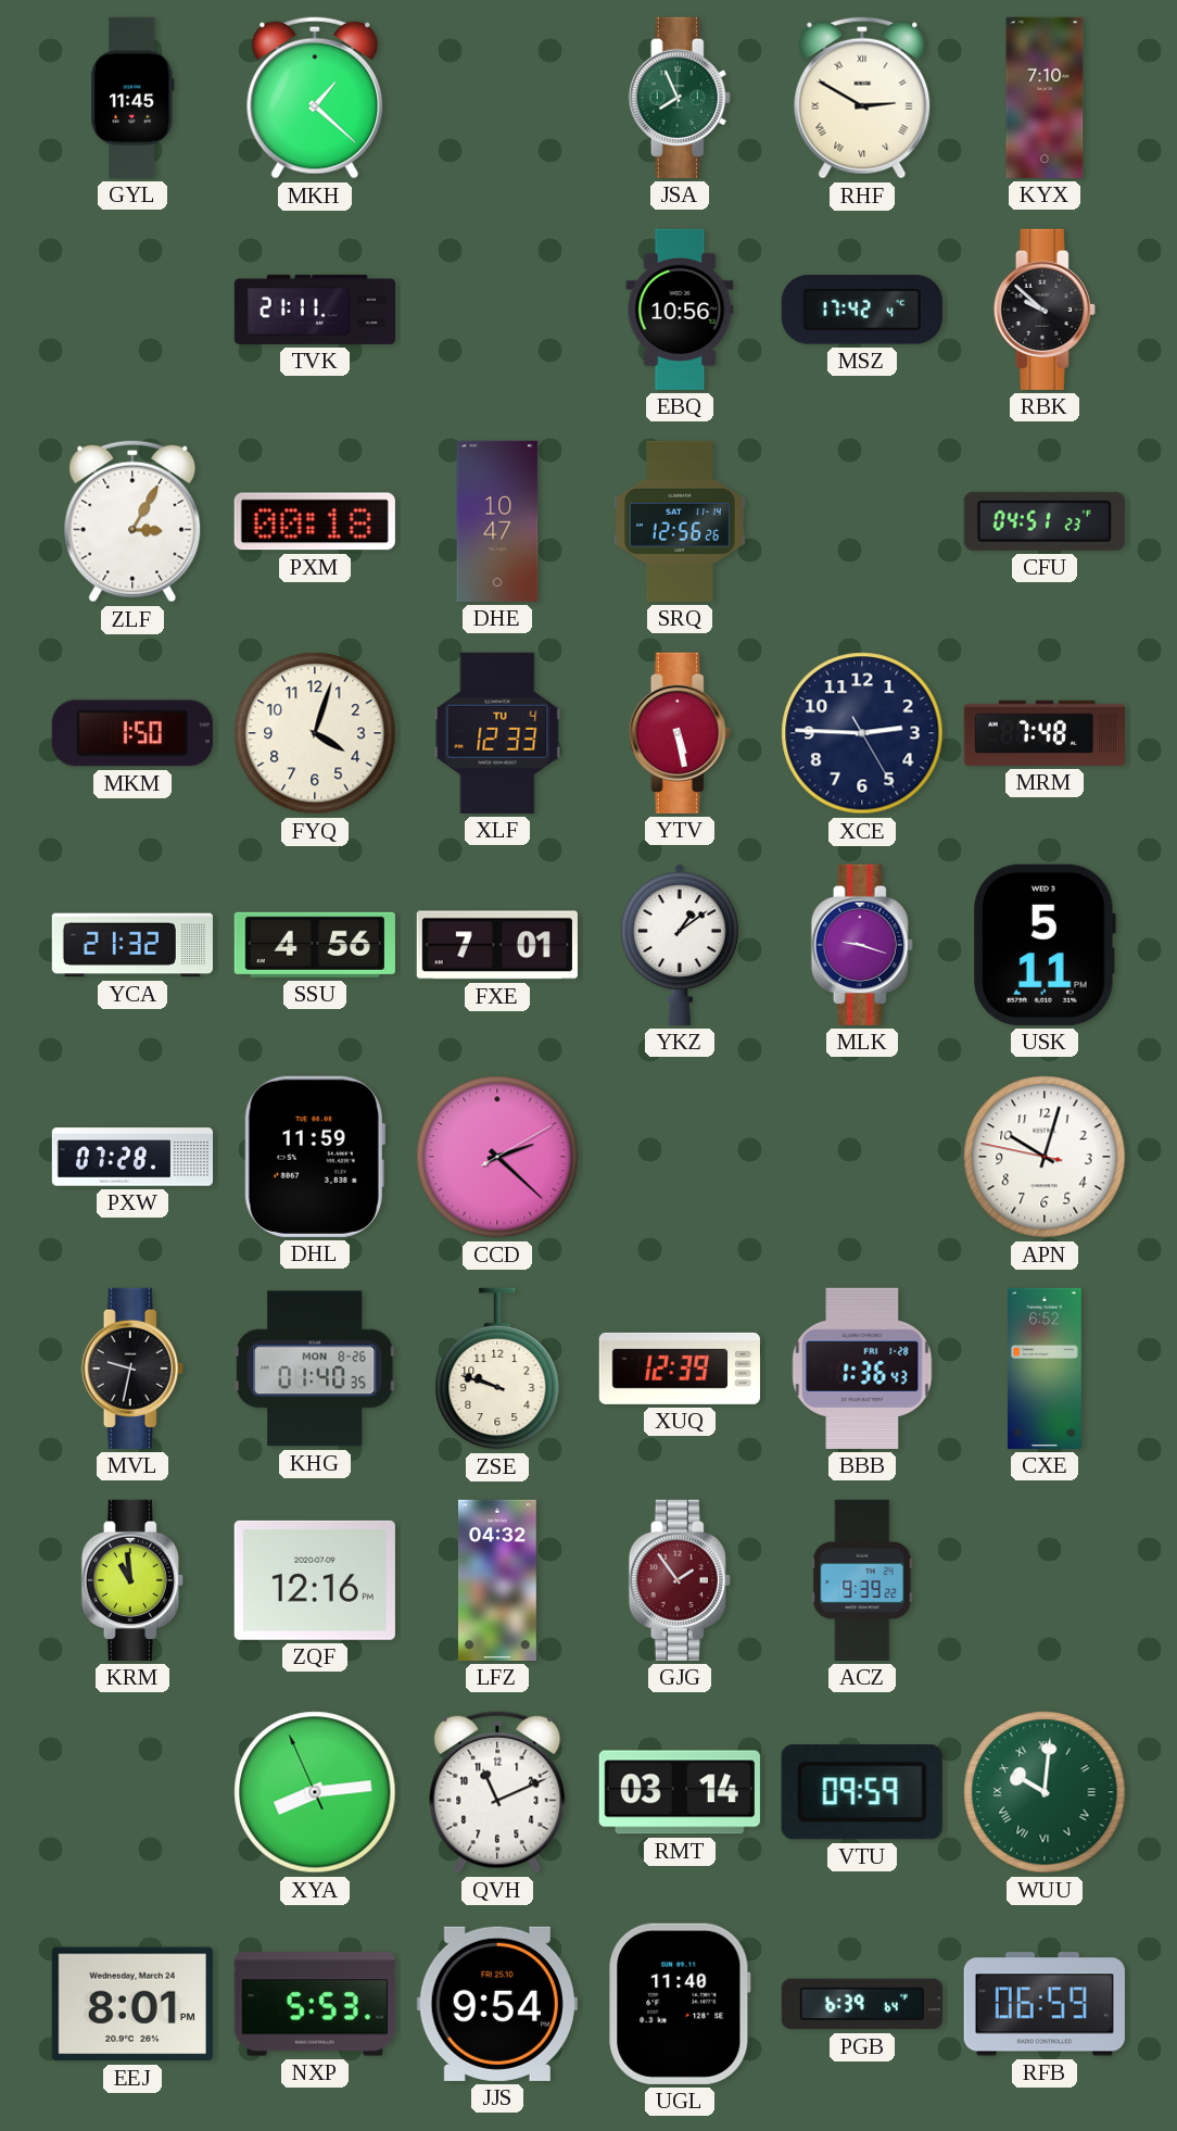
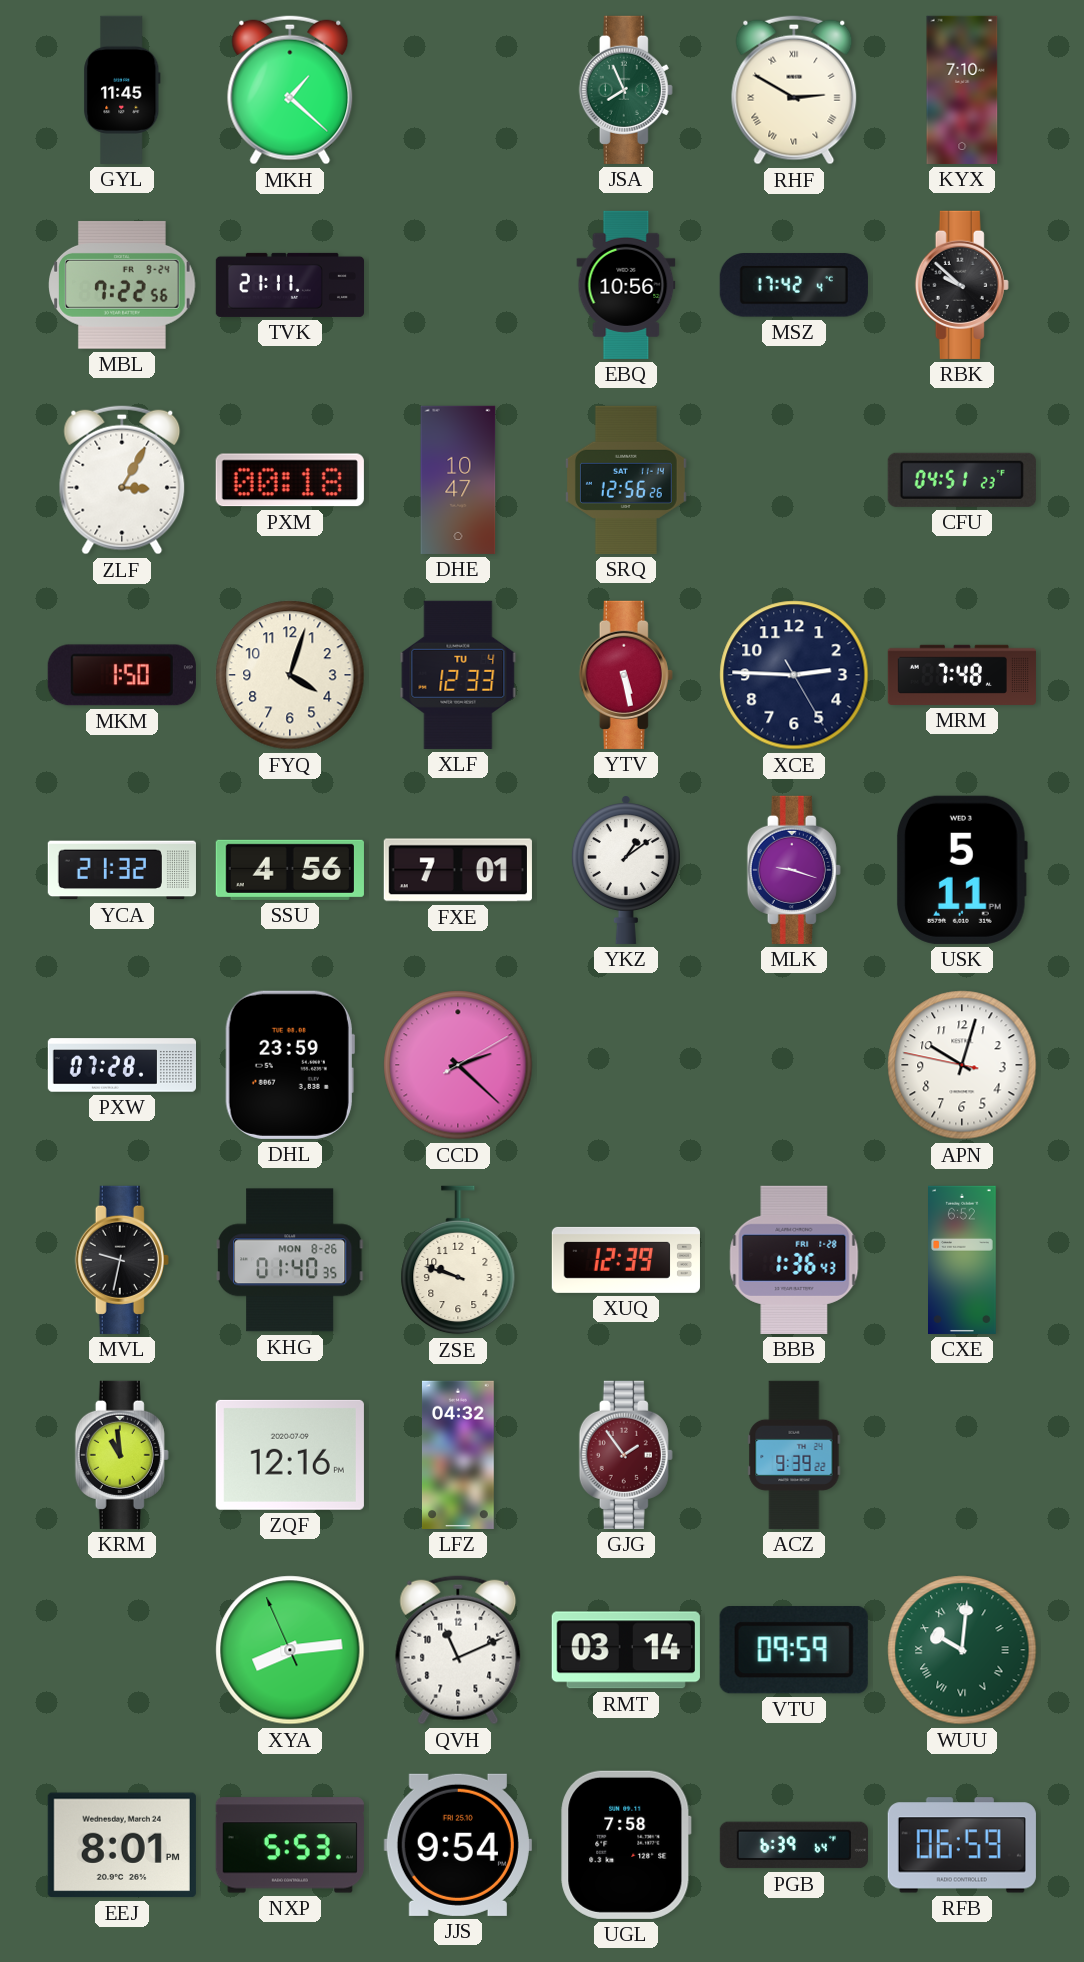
MBL: none -> 7:22 (122, 285)
DHL: 11:59 -> 23:59 (290, 1065)
UGL: 11:40 -> 7:58 (626, 1845)
